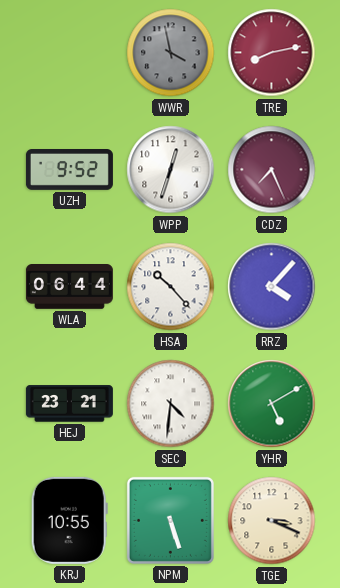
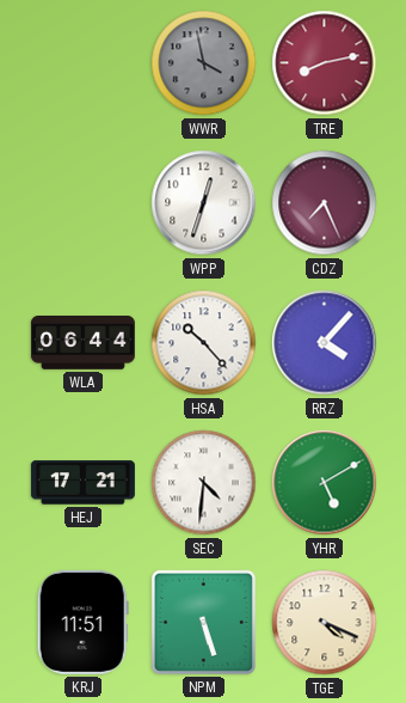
UZH: 9:52 -> none (69, 170)
HEJ: 23:21 -> 17:21 (82, 483)
KRJ: 10:55 -> 11:51 (82, 622)
TGE: 3:19 -> 4:19 (325, 623)
